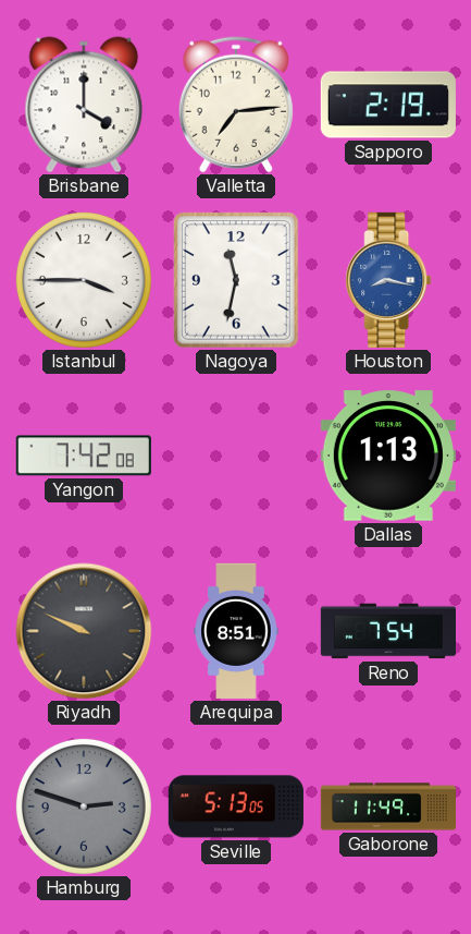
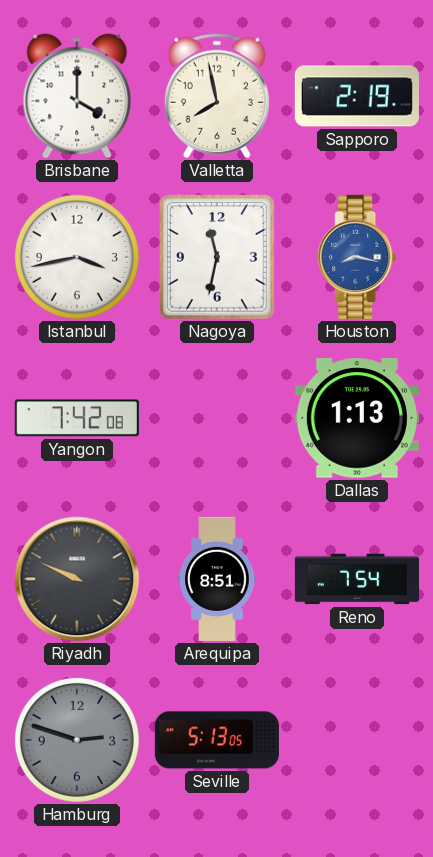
Valletta: 7:14 -> 7:58 (217, 96)
Istanbul: 3:45 -> 3:43 (77, 257)
Gaborone: 11:49 -> none (387, 806)
